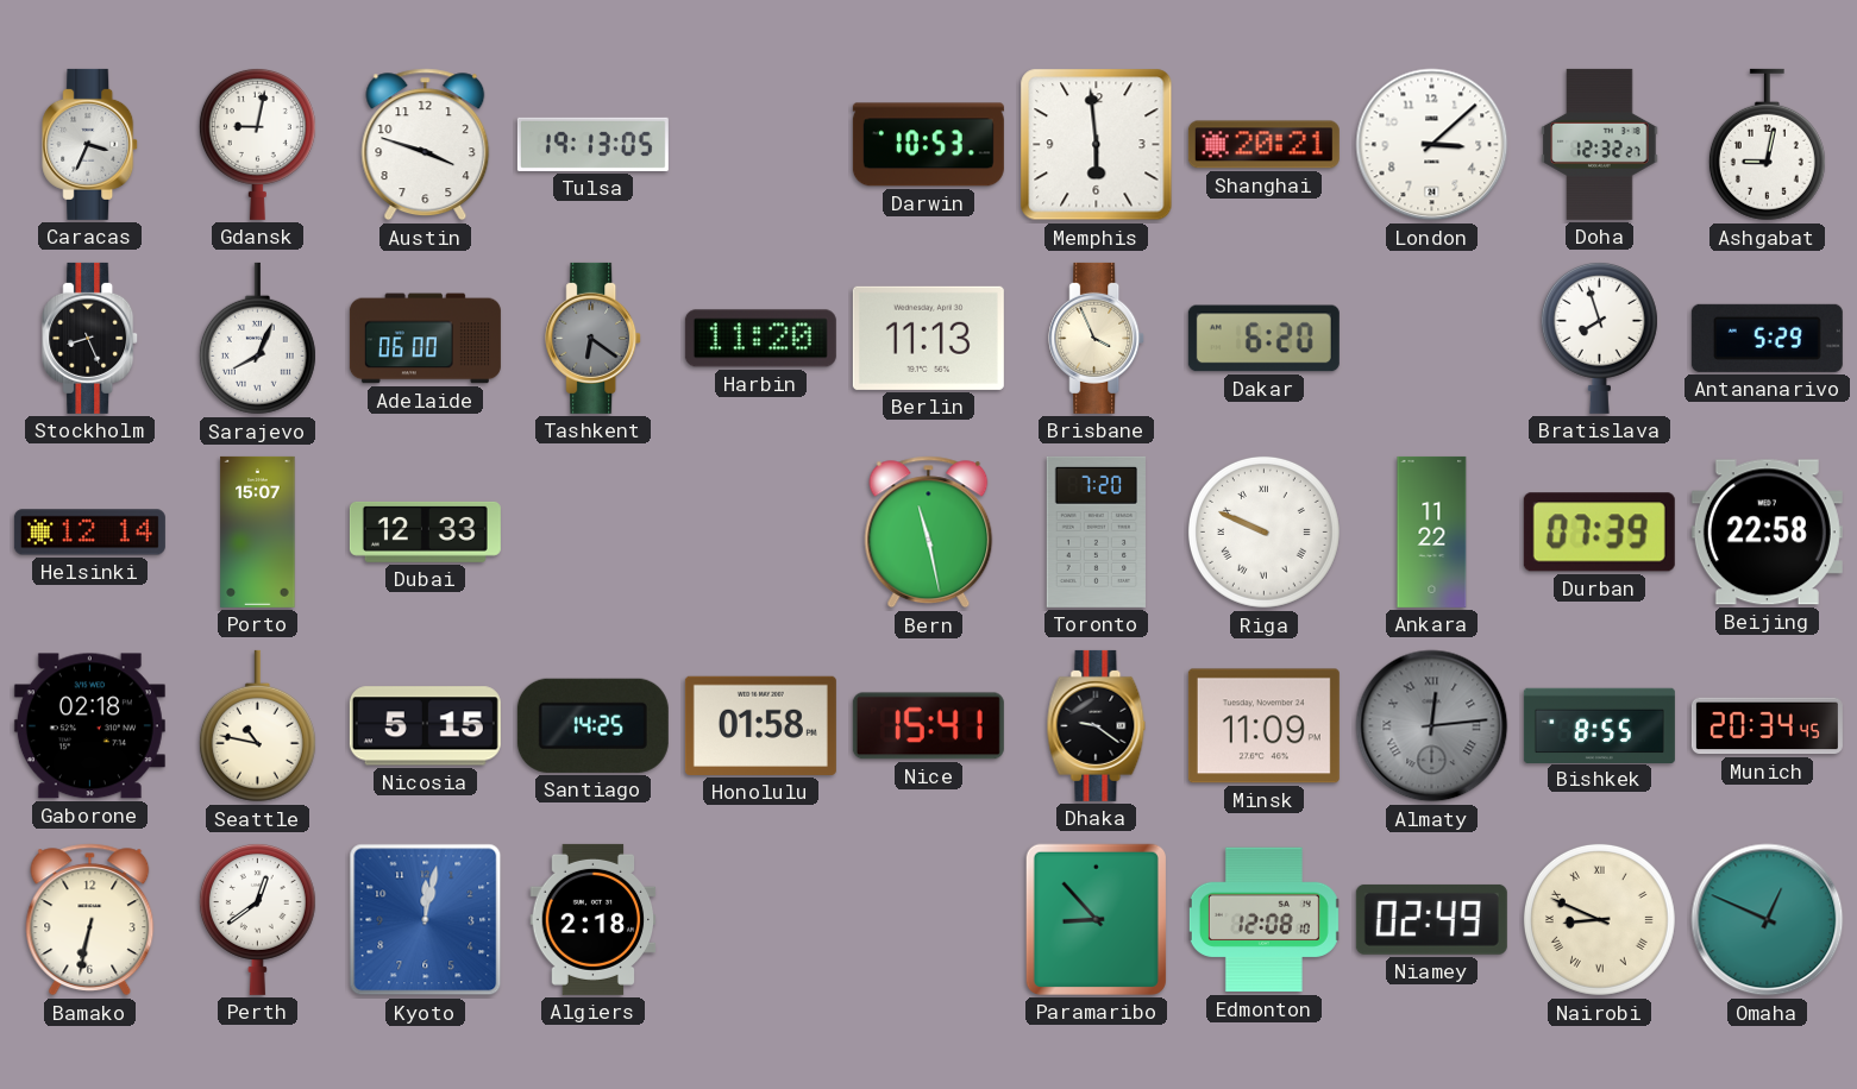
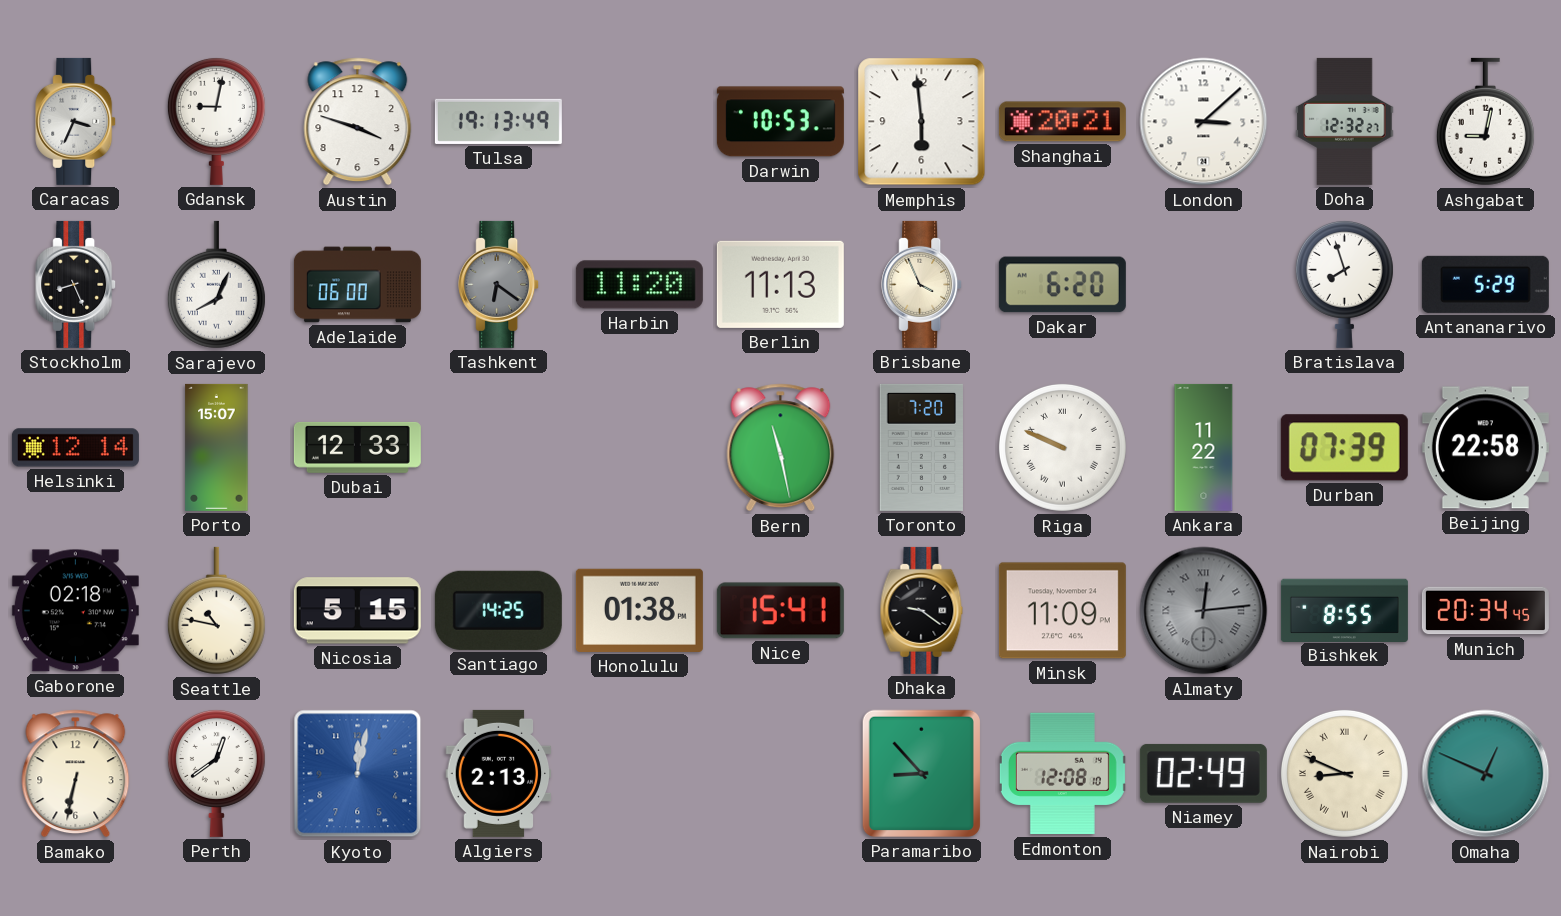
Tulsa: 19:13:05 -> 19:13:49 (498, 121)
Honolulu: 01:58 -> 01:38 (639, 610)
Algiers: 2:18 -> 2:13 (499, 773)
